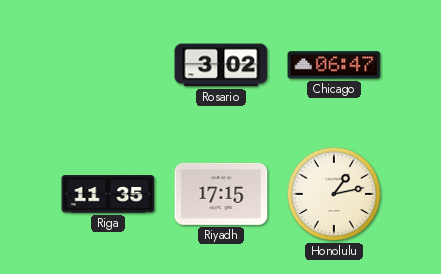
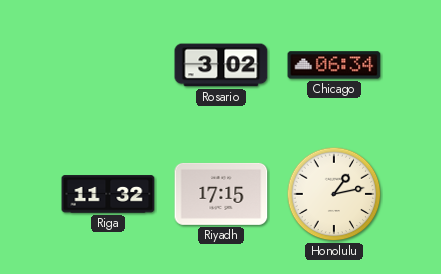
Chicago: 06:47 -> 06:34 (334, 65)
Riga: 11:35 -> 11:32 (108, 194)
